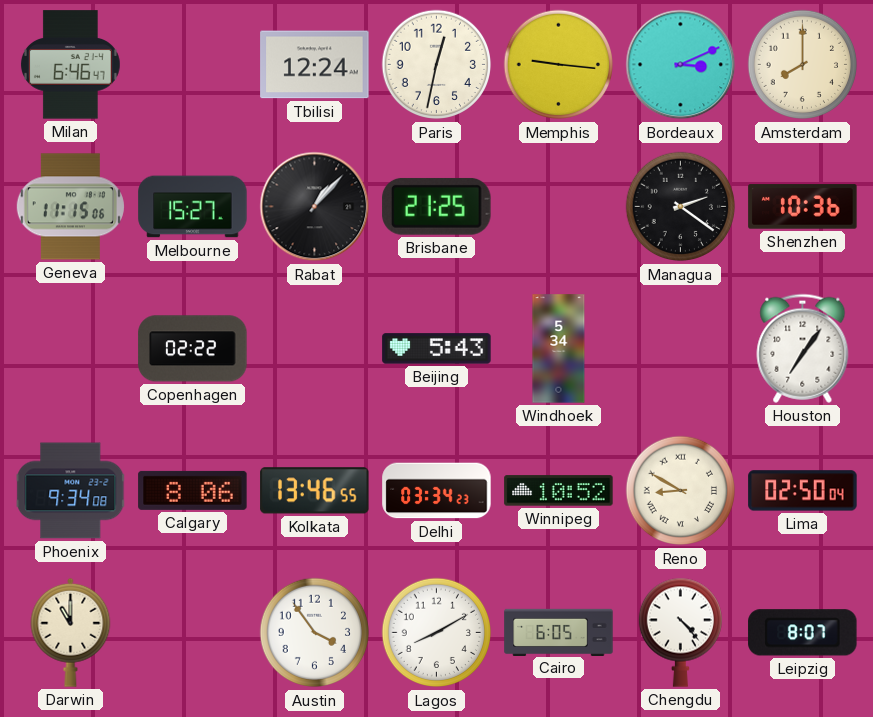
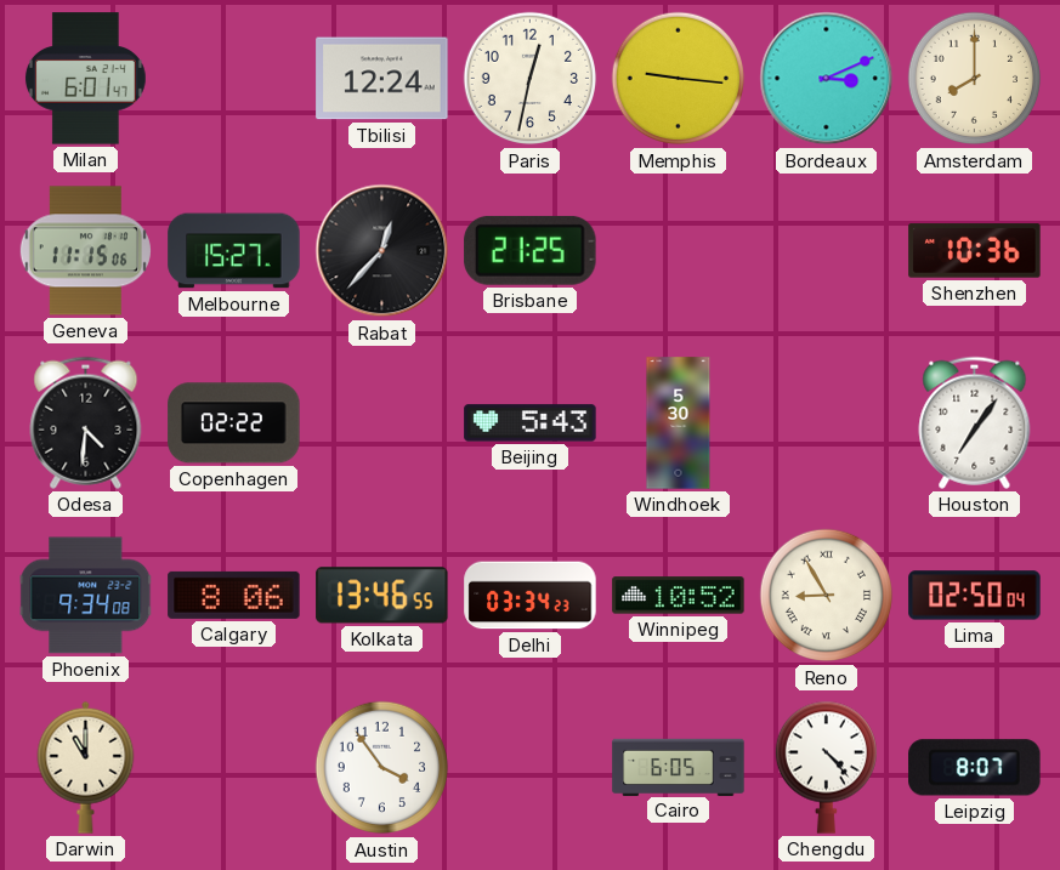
Milan: 6:46 -> 6:01 (85, 79)
Rabat: 1:07 -> 12:37 (382, 251)
Managua: 2:21 -> none (681, 207)
Odesa: none -> 4:31 (86, 422)
Windhoek: 5:34 -> 5:30 (679, 423)
Reno: 8:50 -> 8:55 (827, 596)
Lagos: 8:10 -> none (437, 633)
